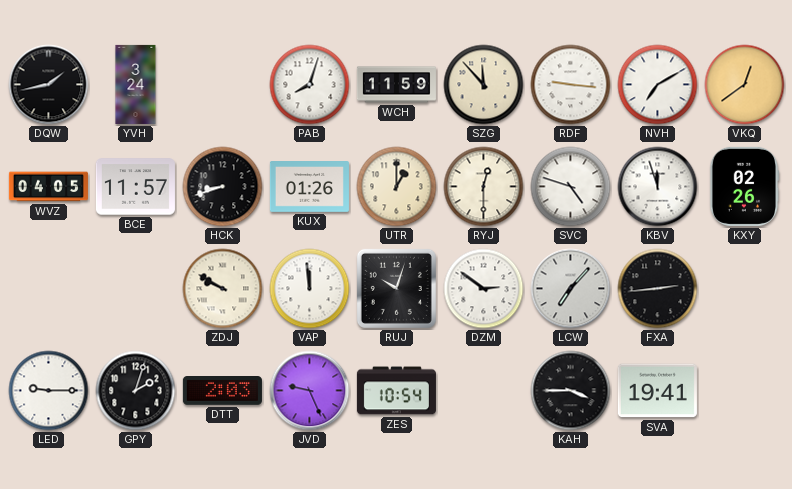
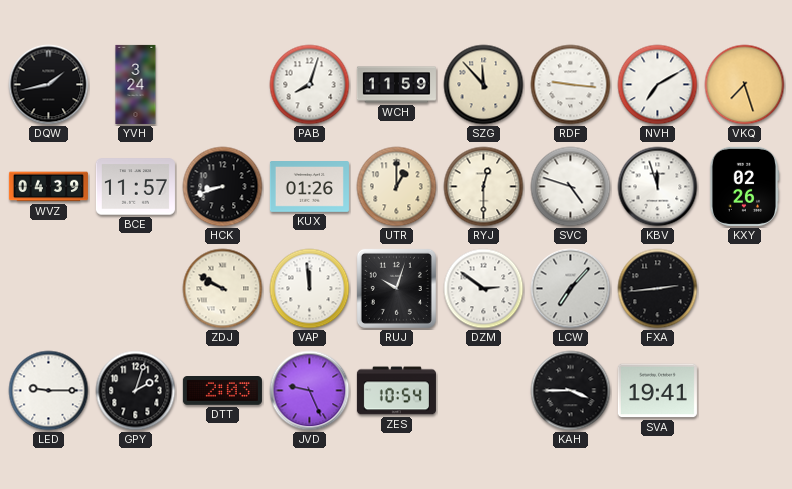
VKQ: 12:39 -> 7:27 (745, 85)
WVZ: 04:05 -> 04:39 (48, 187)
